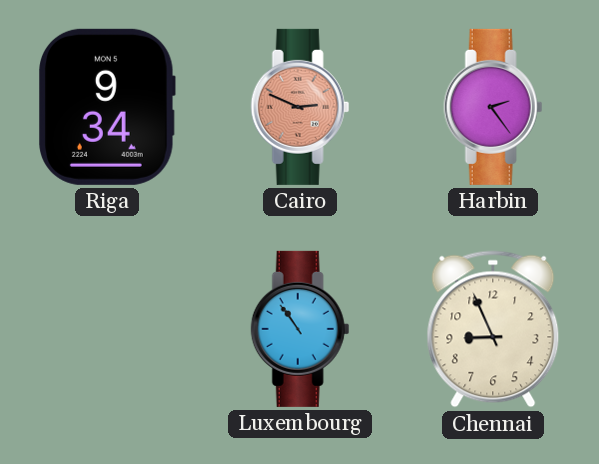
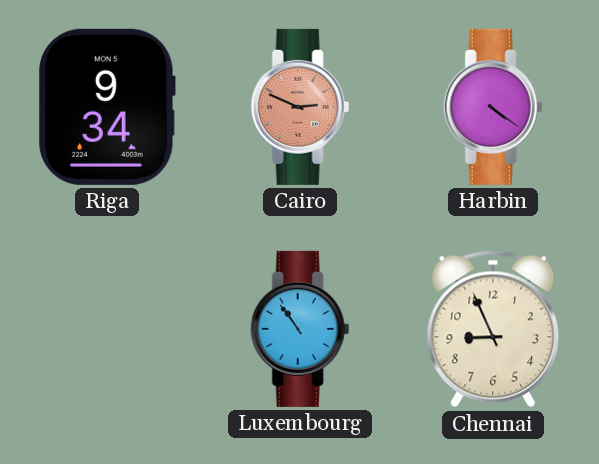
Harbin: 2:24 -> 4:21 (493, 107)
